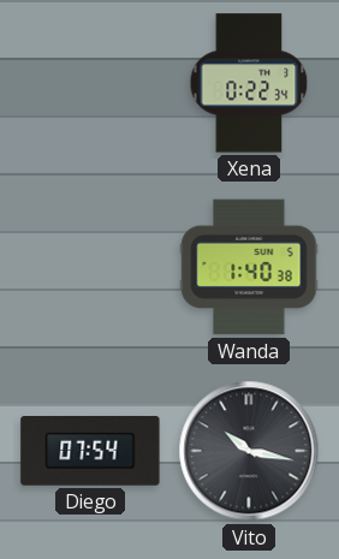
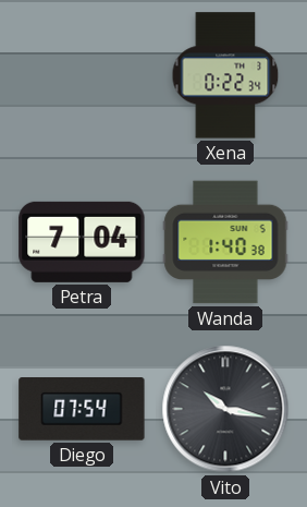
Petra: none -> 7:04 (82, 242)
